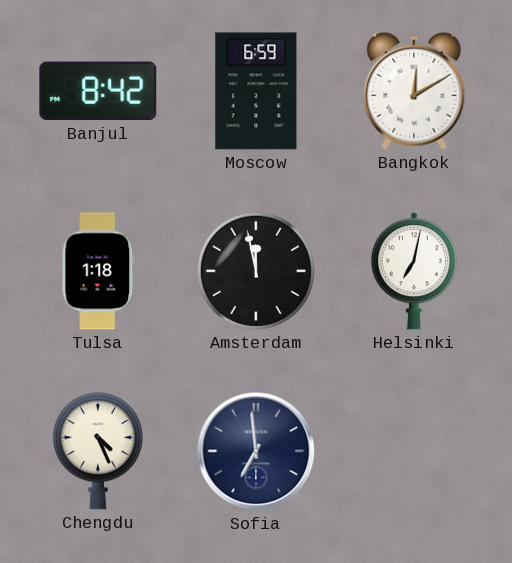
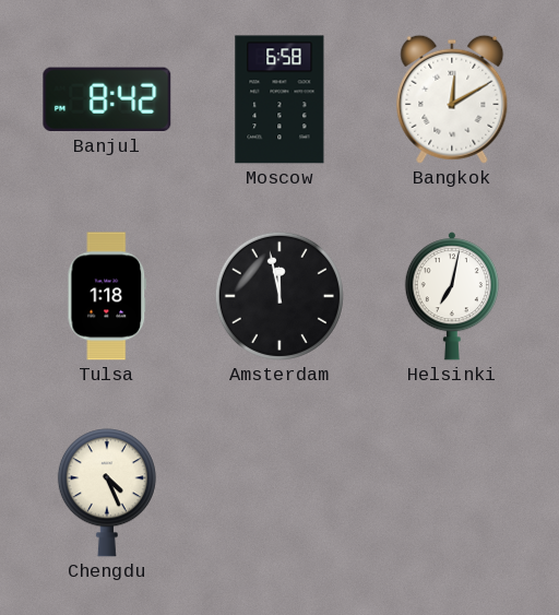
Moscow: 6:59 -> 6:58 (279, 99)
Sofia: 6:59 -> none (256, 451)
